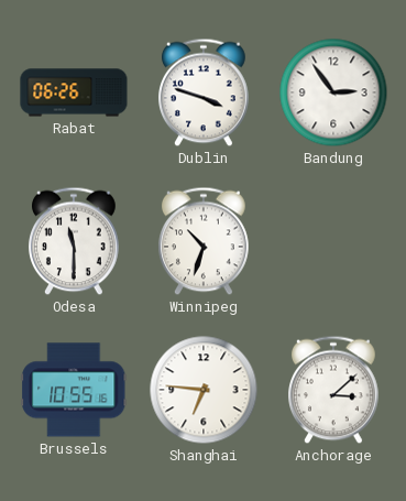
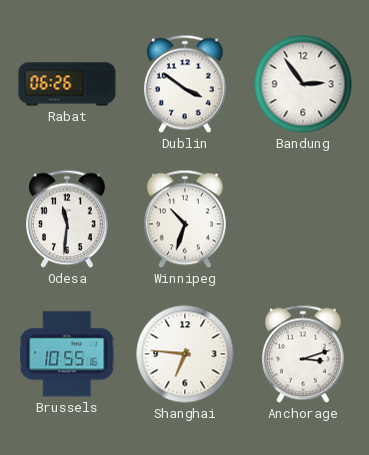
Dublin: 3:48 -> 3:51 (186, 84)
Odesa: 11:30 -> 11:31 (68, 219)
Anchorage: 3:08 -> 3:12 (304, 354)
